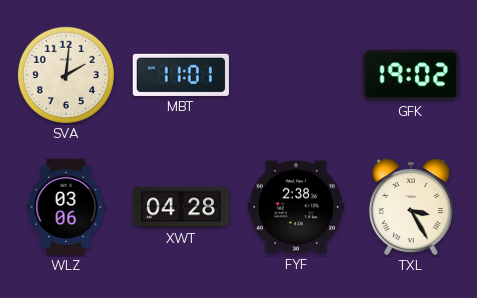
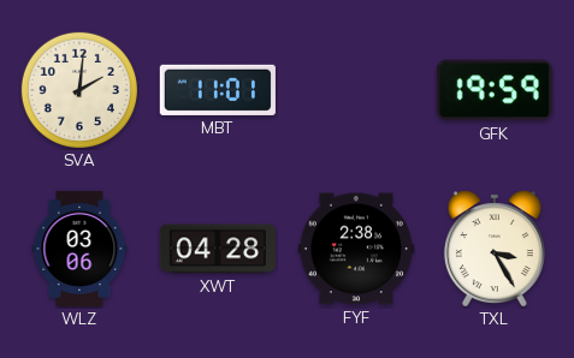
GFK: 19:02 -> 19:59 (495, 90)
